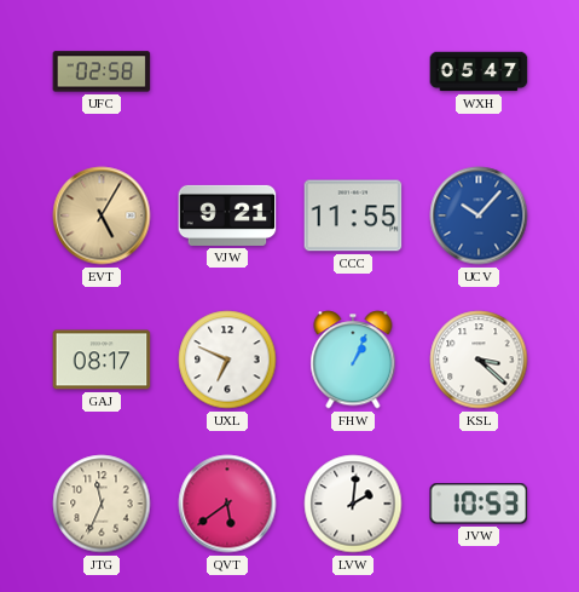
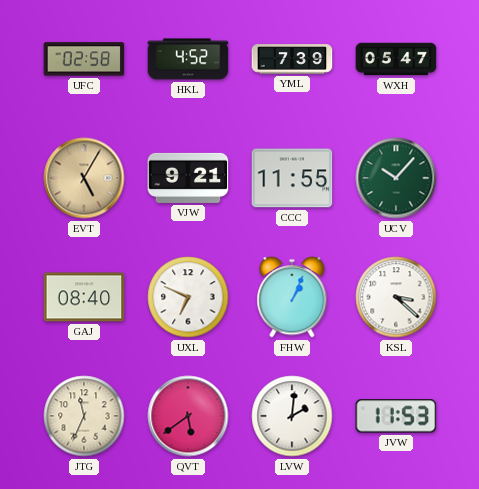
HKL: none -> 4:52 (188, 59)
YML: none -> 7:39 (292, 59)
UCV dial: blue -> green (396, 178)
GAJ: 08:17 -> 08:40 (84, 297)
JVW: 10:53 -> 11:53 (396, 416)
